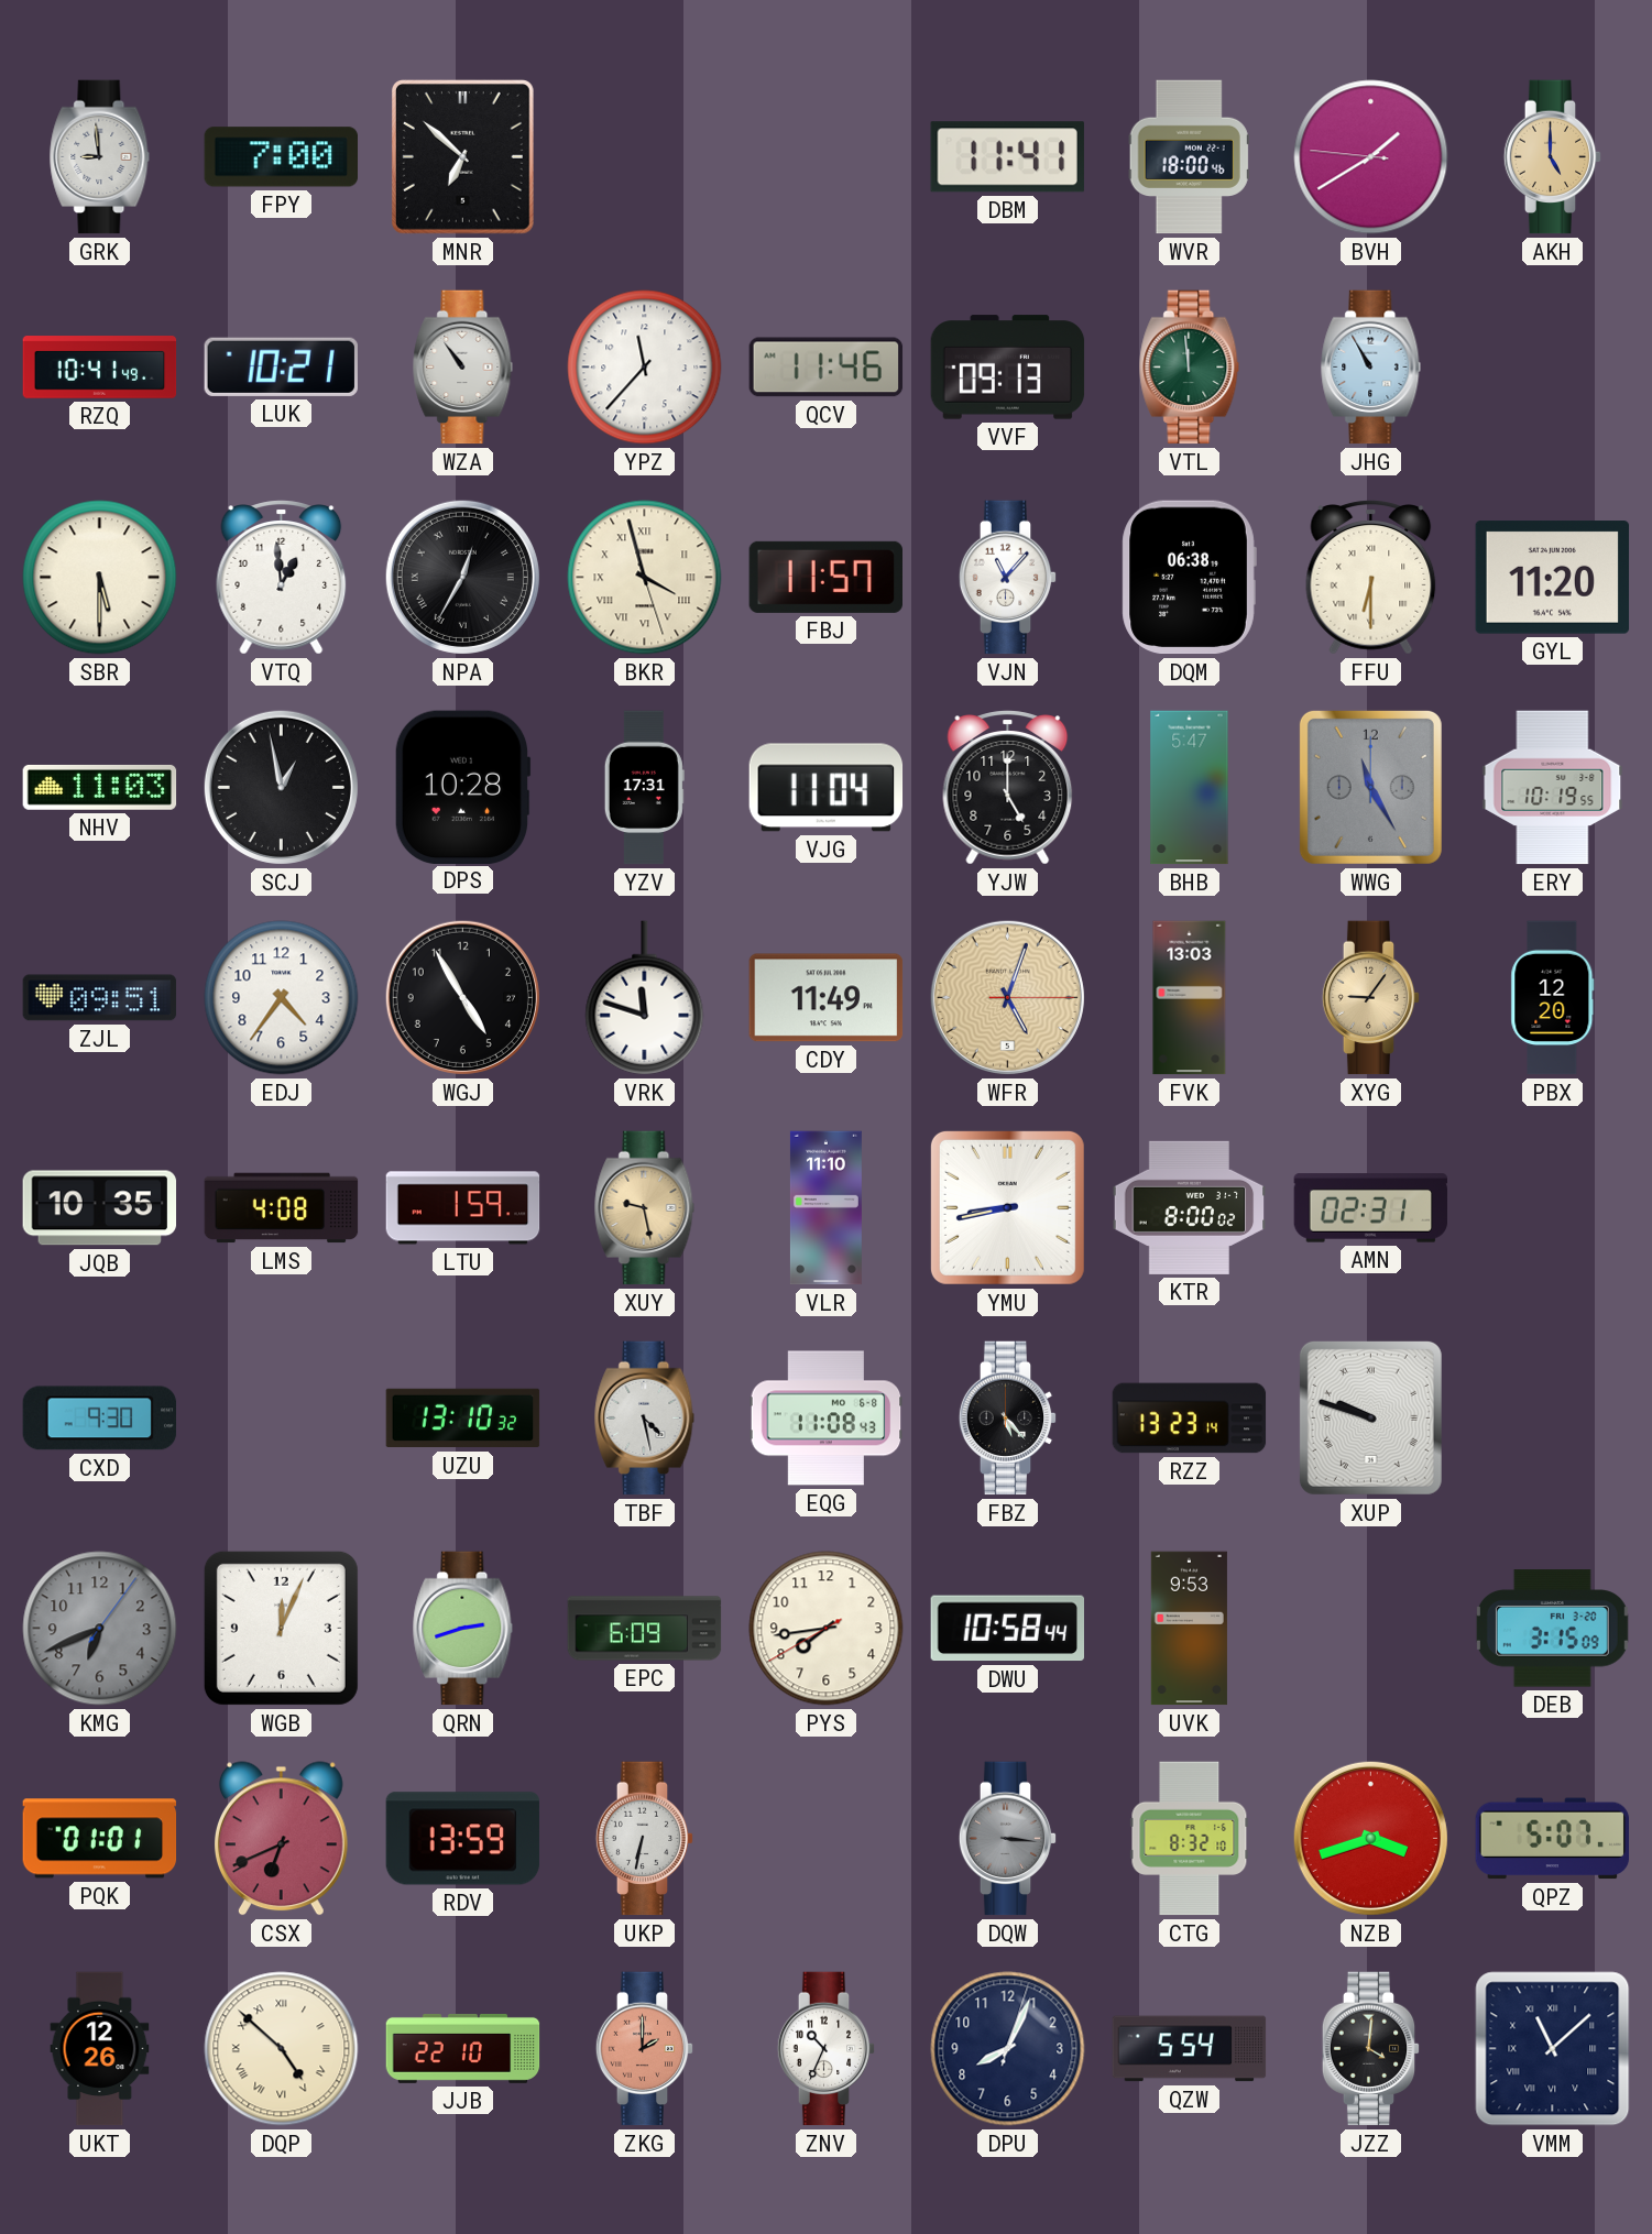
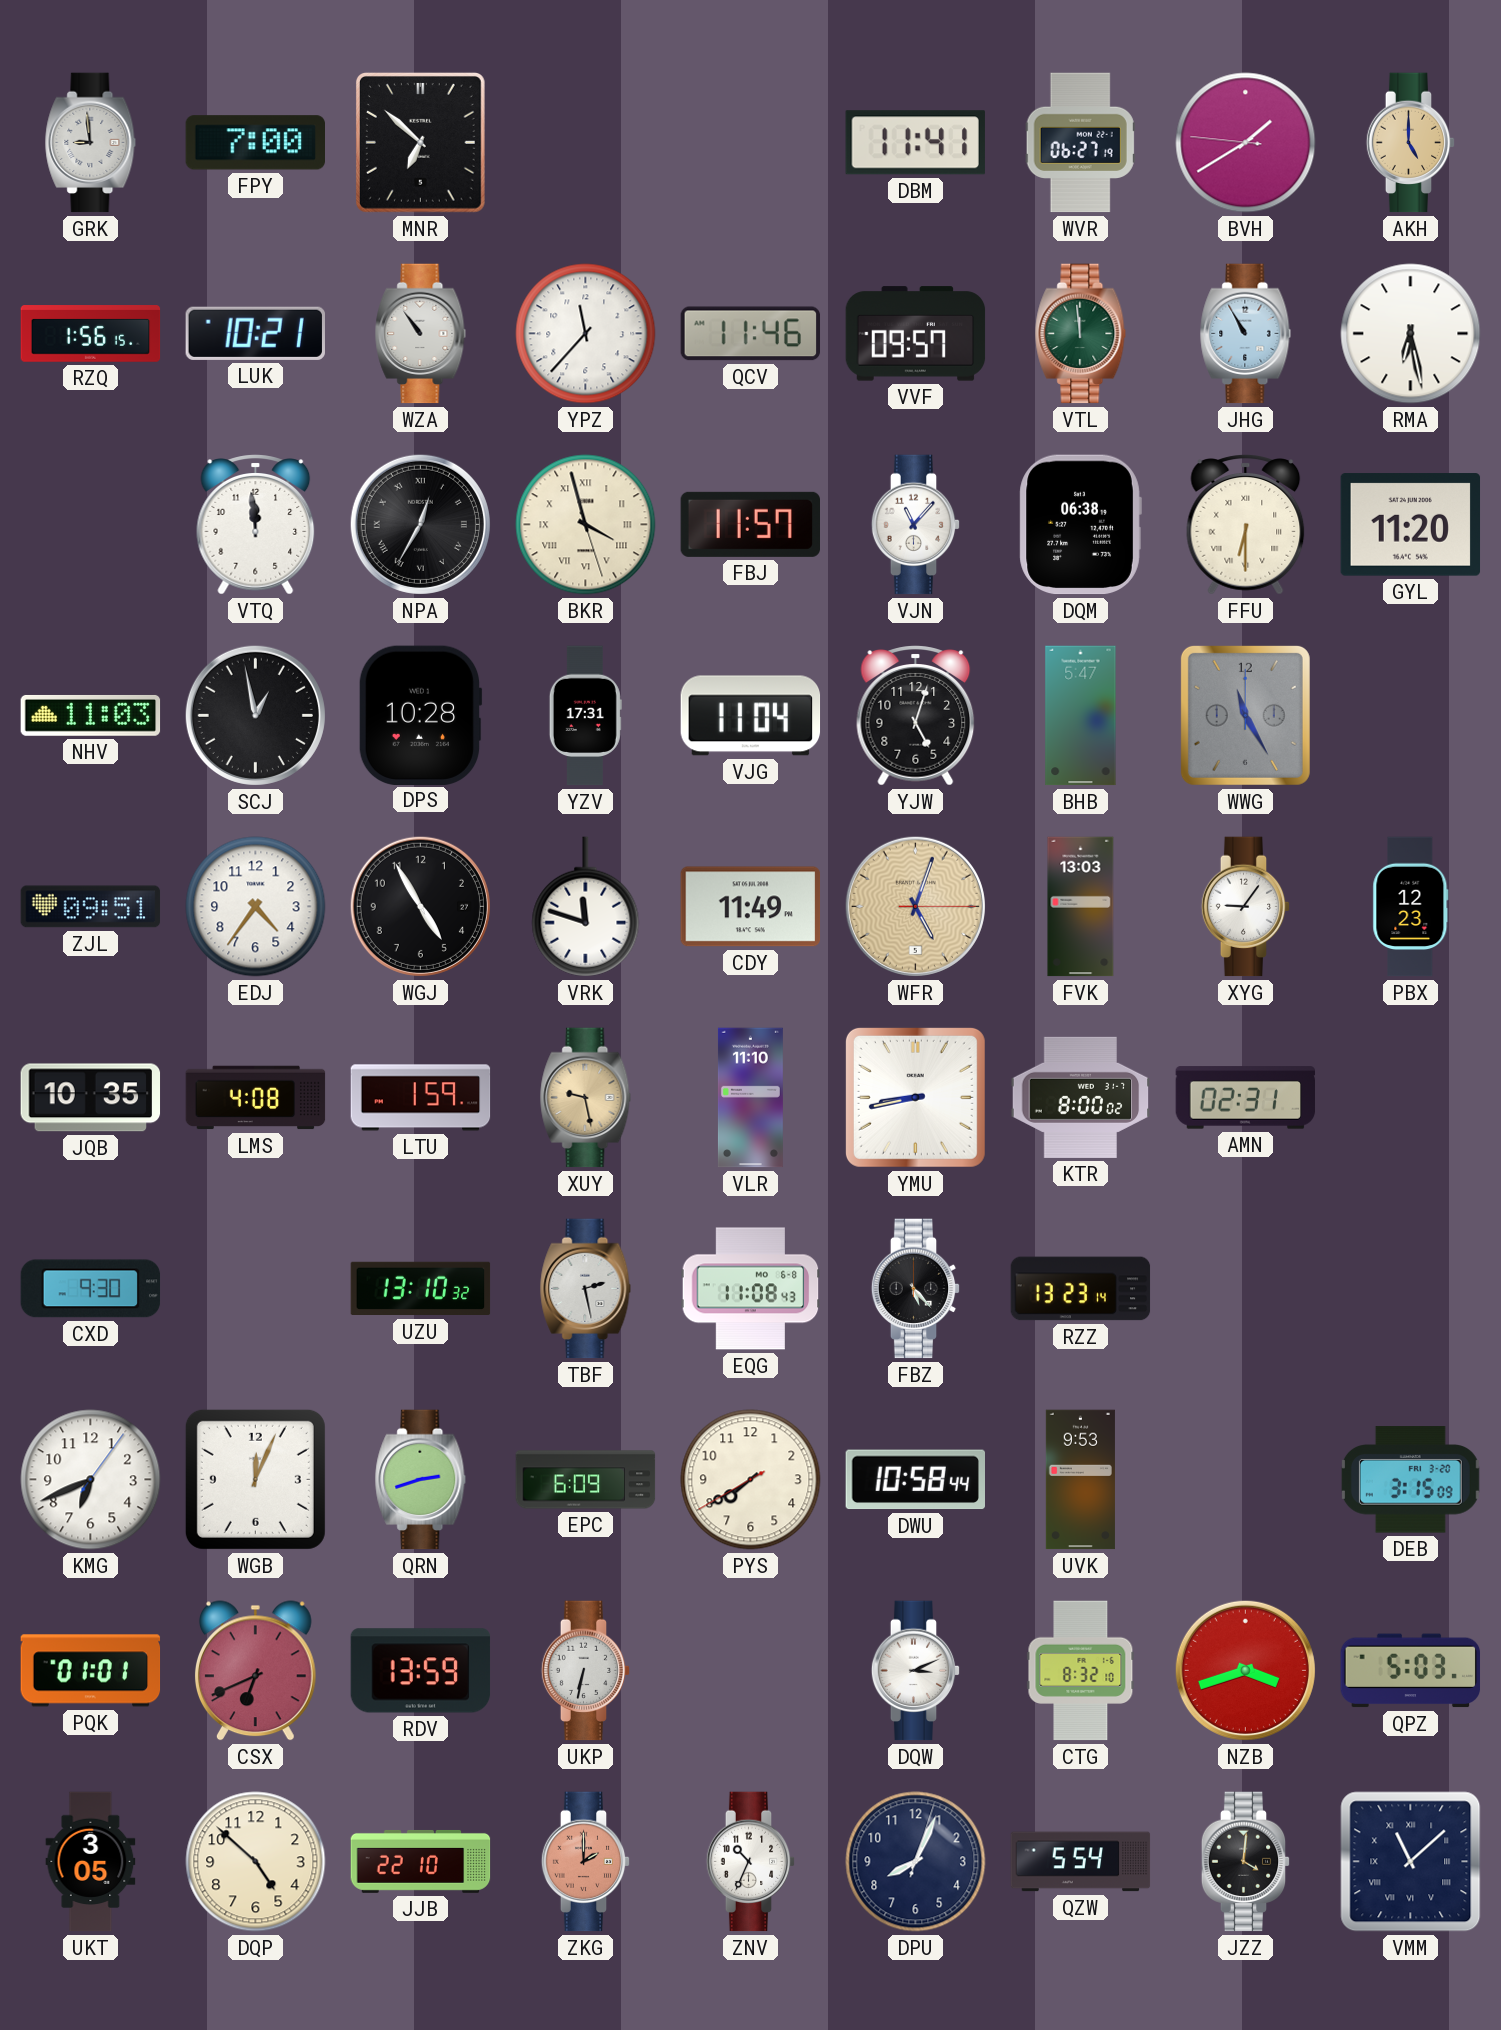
WVR: 18:00 -> 06:27 (1080, 143)
RZQ: 10:41 -> 1:56 (91, 334)
VVF: 09:13 -> 09:57 (916, 334)
RMA: none -> 6:28 (1411, 334)
SBR: 5:30 -> none (100, 578)
VTQ: 12:59 -> 11:59 (256, 525)
YJW: 5:00 -> 5:03 (916, 716)
ERY: 10:19 -> none (1553, 788)
XYG dial: champagne -> white (1246, 907)
PBX: 12:20 -> 12:23 (1411, 907)
TBF: 4:28 -> 2:28 (586, 1289)
XUP: 9:48 -> none (1370, 1417)
KMG dial: grey -> white (91, 1480)
PYS: 7:43 -> 7:39 (751, 1480)
DQW: 3:16 -> 3:11 (916, 1671)
DQW dial: grey -> white (916, 1671)
QPZ: 5:07 -> 5:03 (1411, 1671)
UKT: 12:26 -> 3:05 (91, 1862)
DQP numerals: Roman -> Arabic (256, 1862)
